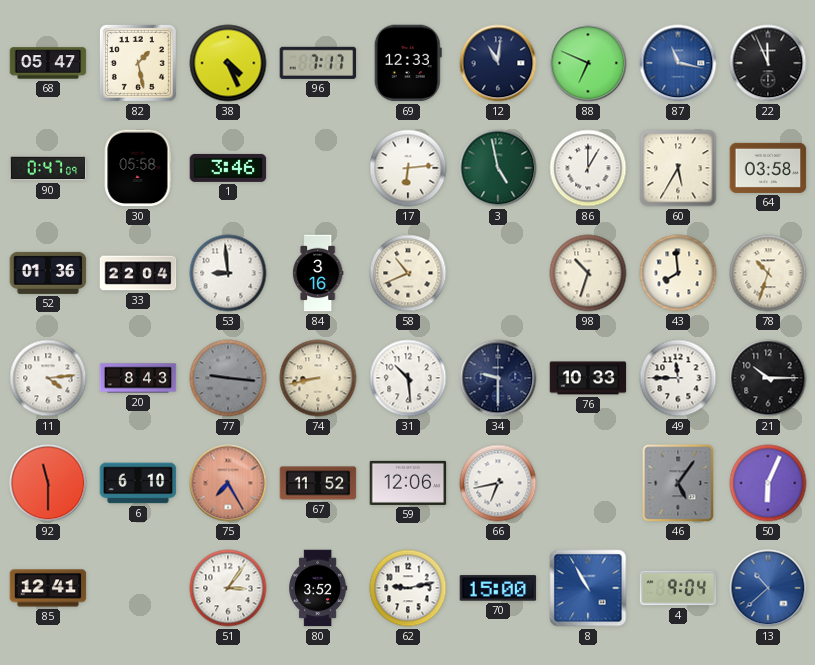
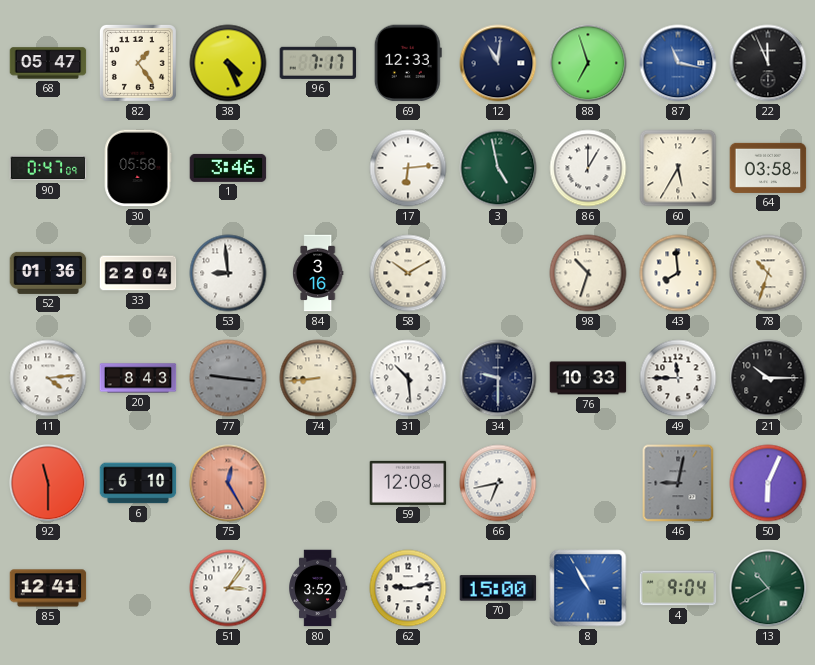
82: 1:28 -> 1:24 (138, 63)
88: 6:49 -> 6:57 (588, 63)
58: 10:41 -> 10:10 (408, 273)
74: 8:43 -> 8:44 (318, 378)
75: 7:25 -> 12:25 (228, 483)
67: 11:52 -> none (318, 483)
59: 12:06 -> 12:08 (408, 483)
46: 5:06 -> 9:02 (678, 483)
13: 10:38 -> 10:40 (768, 588)
13 dial: blue -> green (768, 588)
